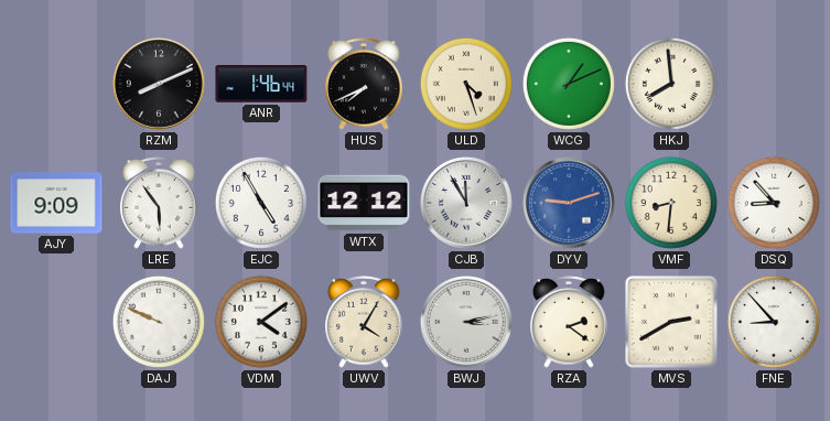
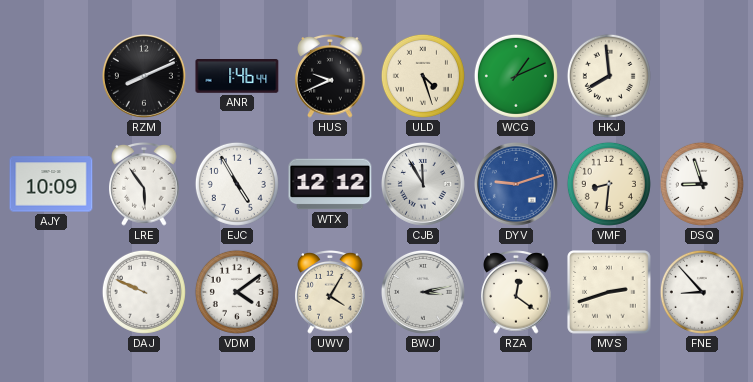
HUS: 7:41 -> 9:41 (330, 76)
AJY: 9:09 -> 10:09 (51, 184)
DSQ: 8:53 -> 8:57 (702, 184)
RZA: 2:21 -> 12:21 (516, 292)
MVS: 2:40 -> 2:42 (609, 292)
